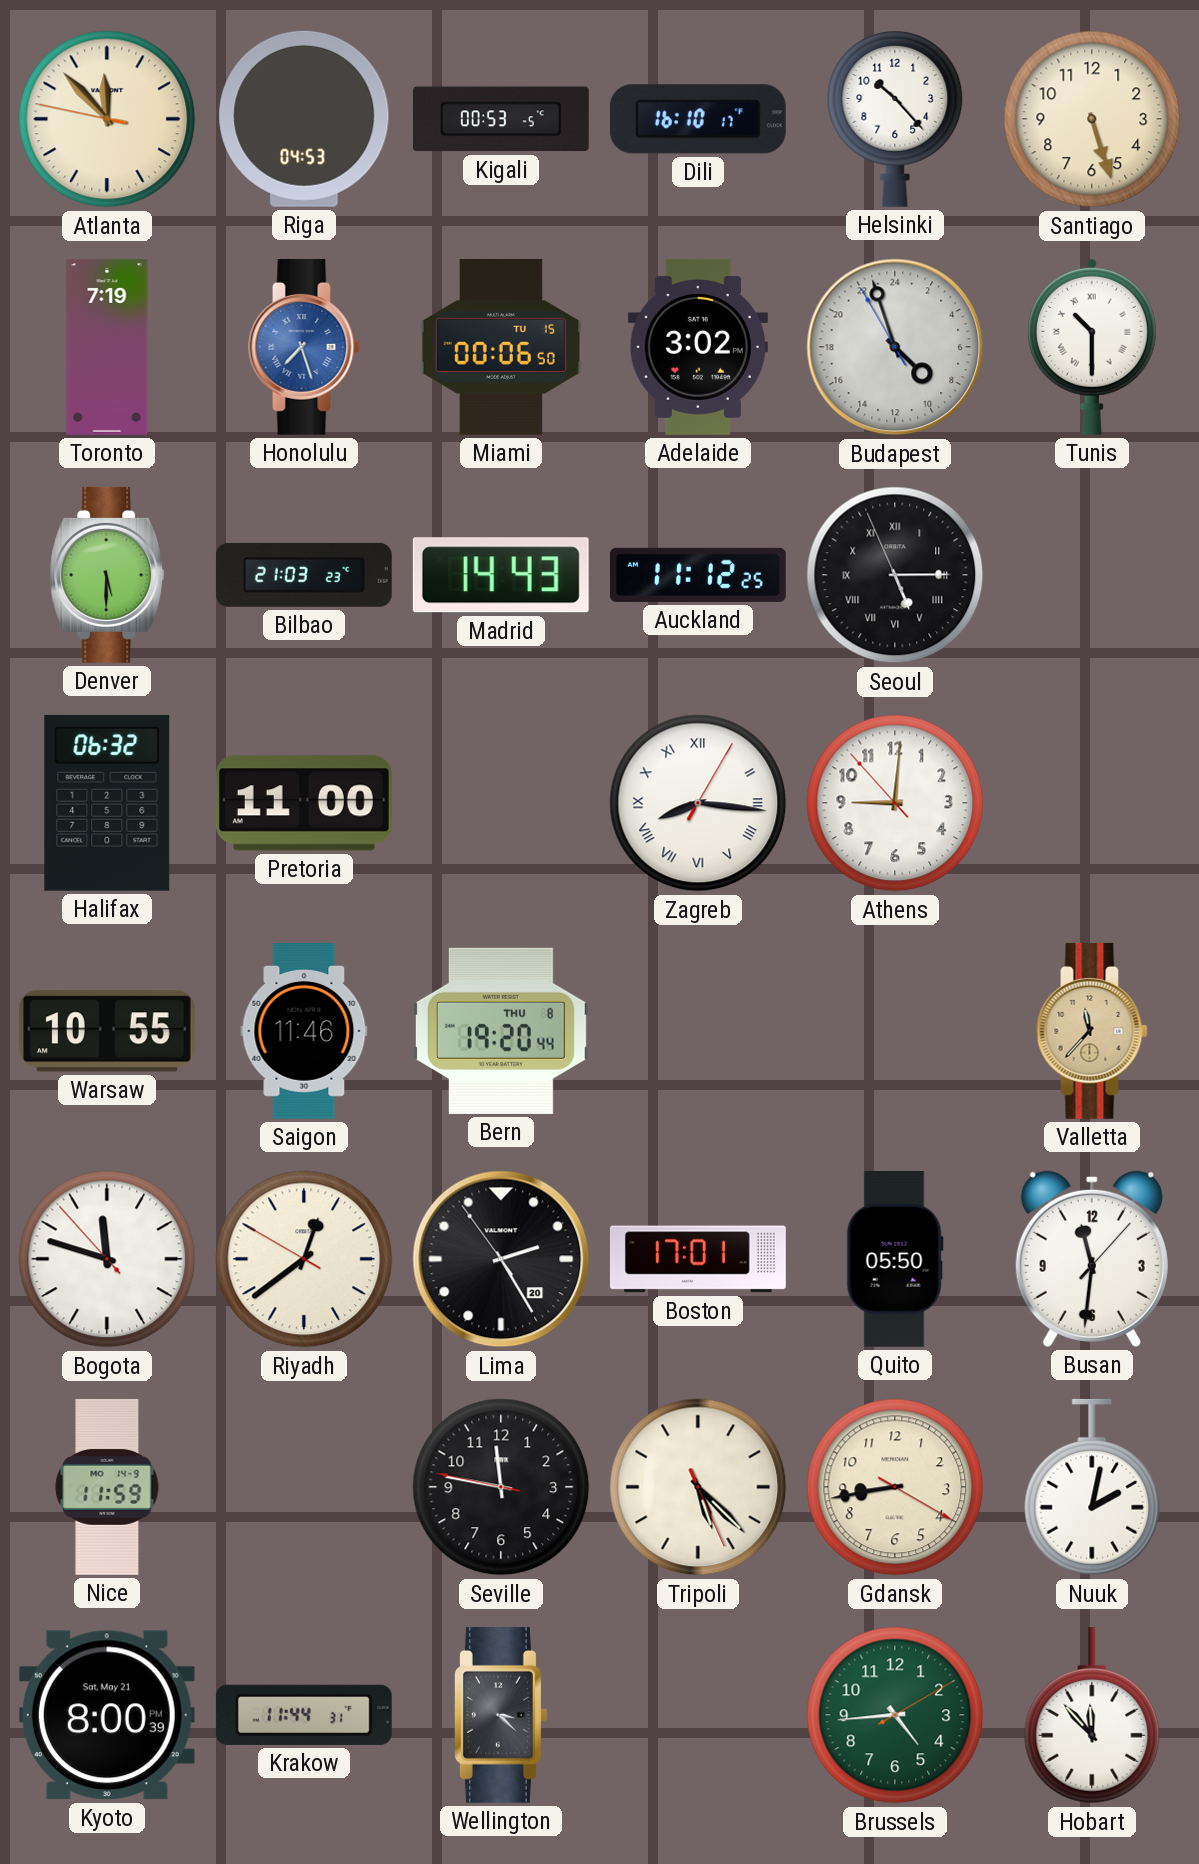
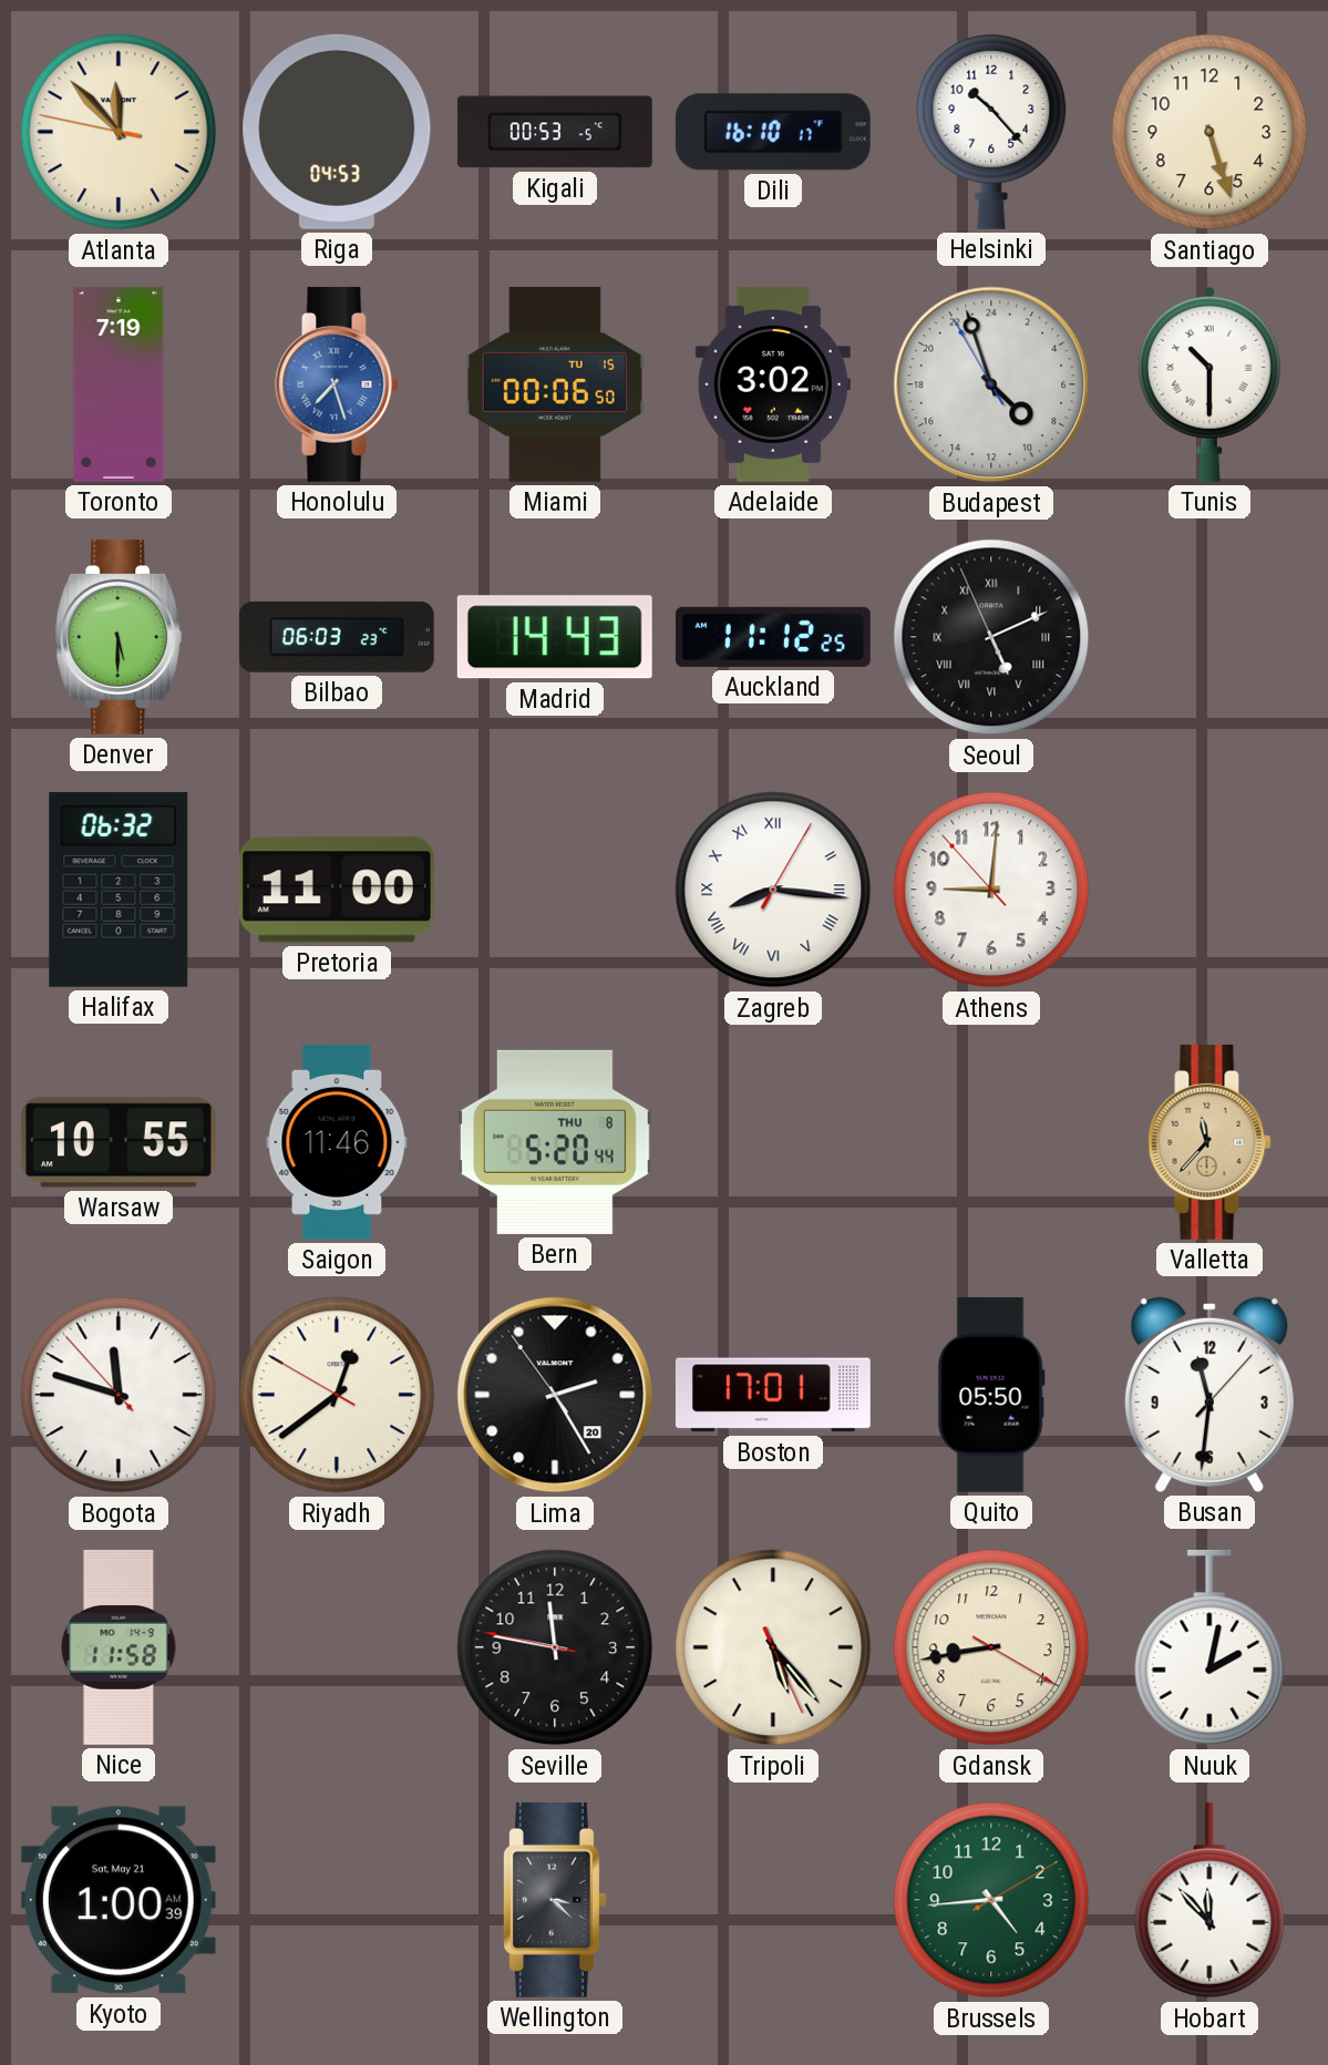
Bilbao: 21:03 -> 06:03 (337, 637)
Seoul: 5:14 -> 5:10 (991, 637)
Bern: 19:20 -> 5:20 (555, 1142)
Nice: 11:59 -> 11:58 (119, 1647)
Tripoli: 5:22 -> 5:23 (773, 1647)
Kyoto: 8:00 -> 1:00 (119, 1900)
Krakow: 11:44 -> none (304, 1715)
